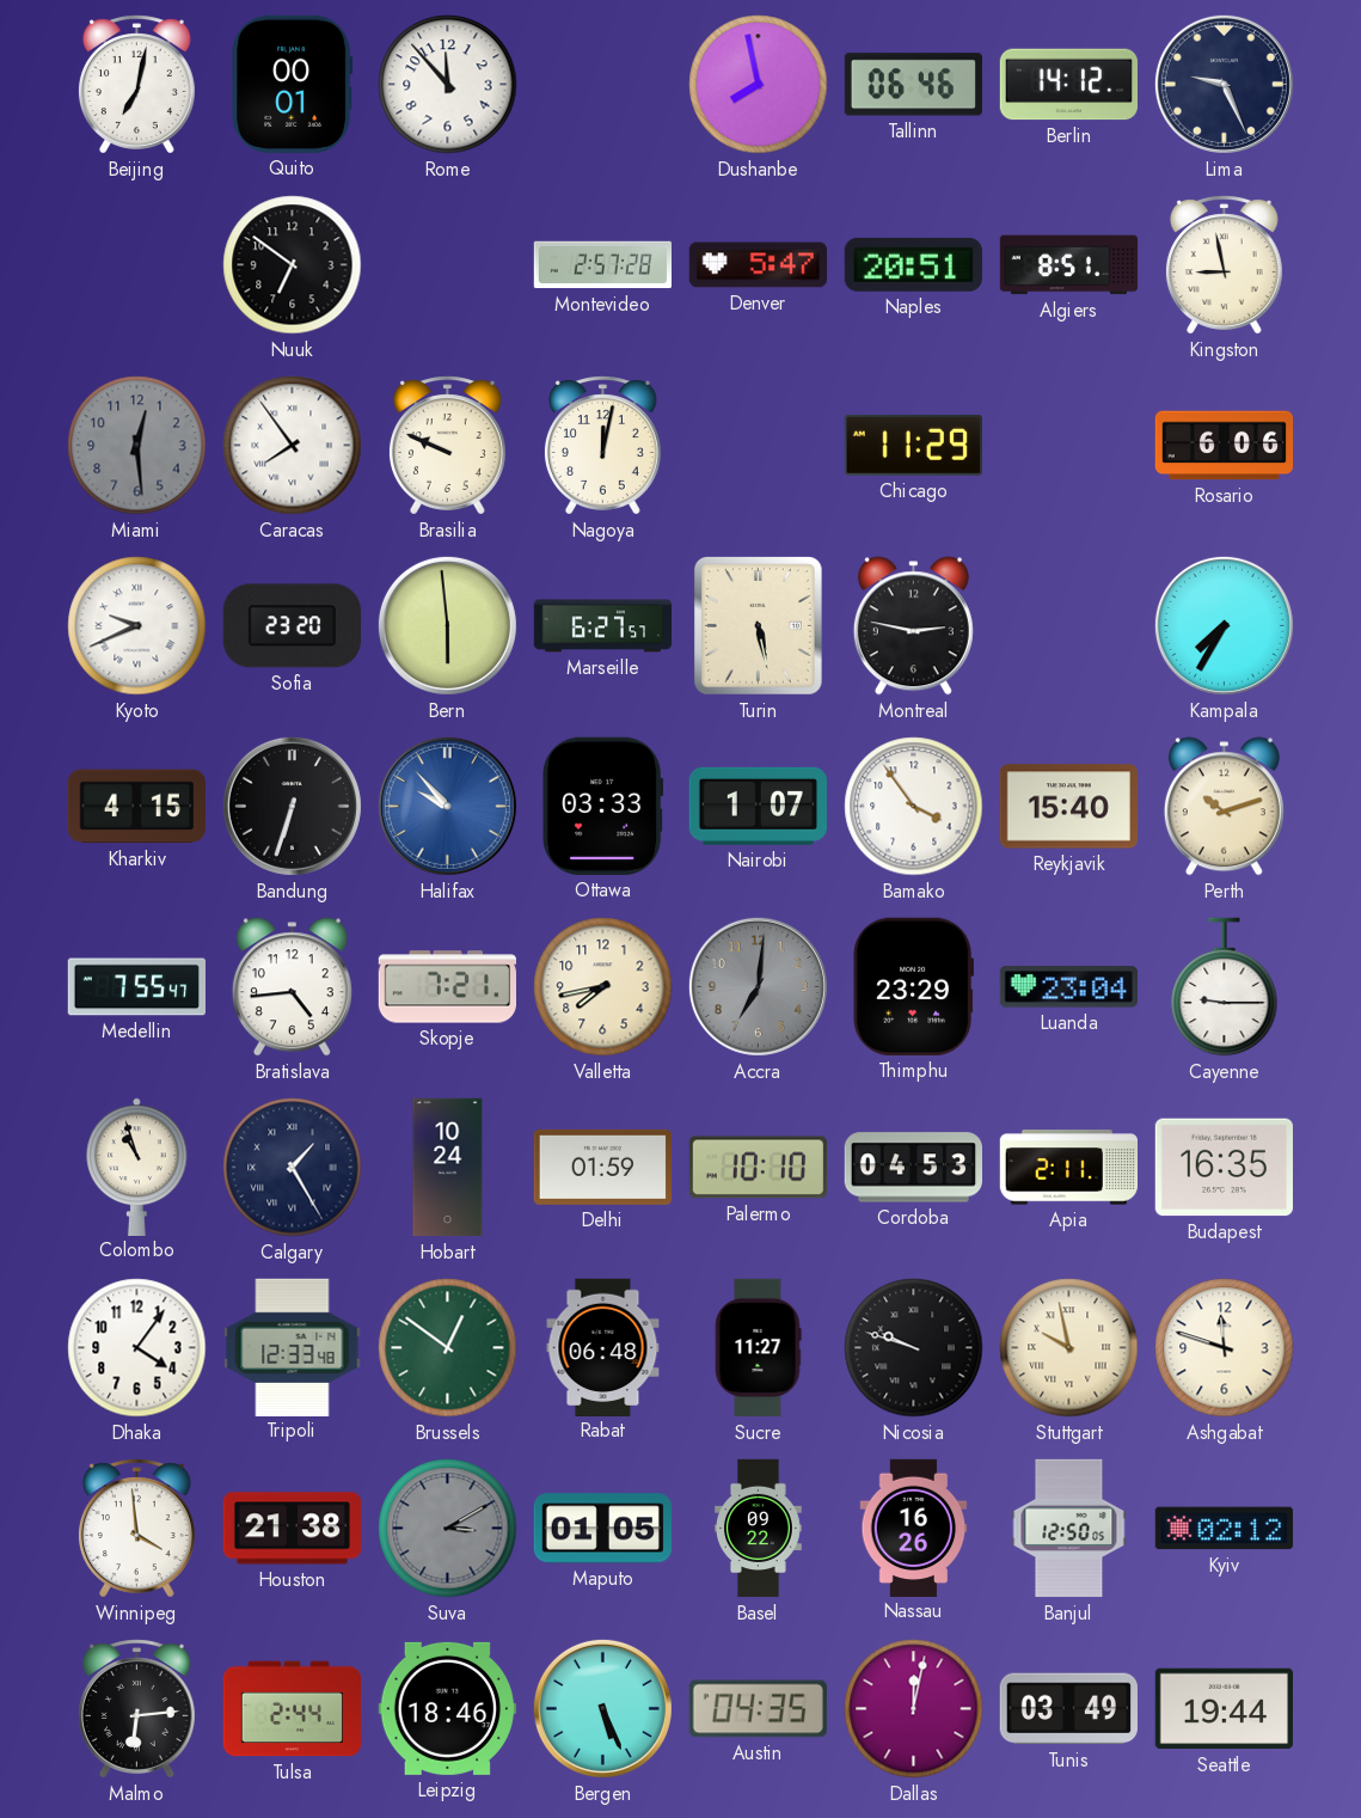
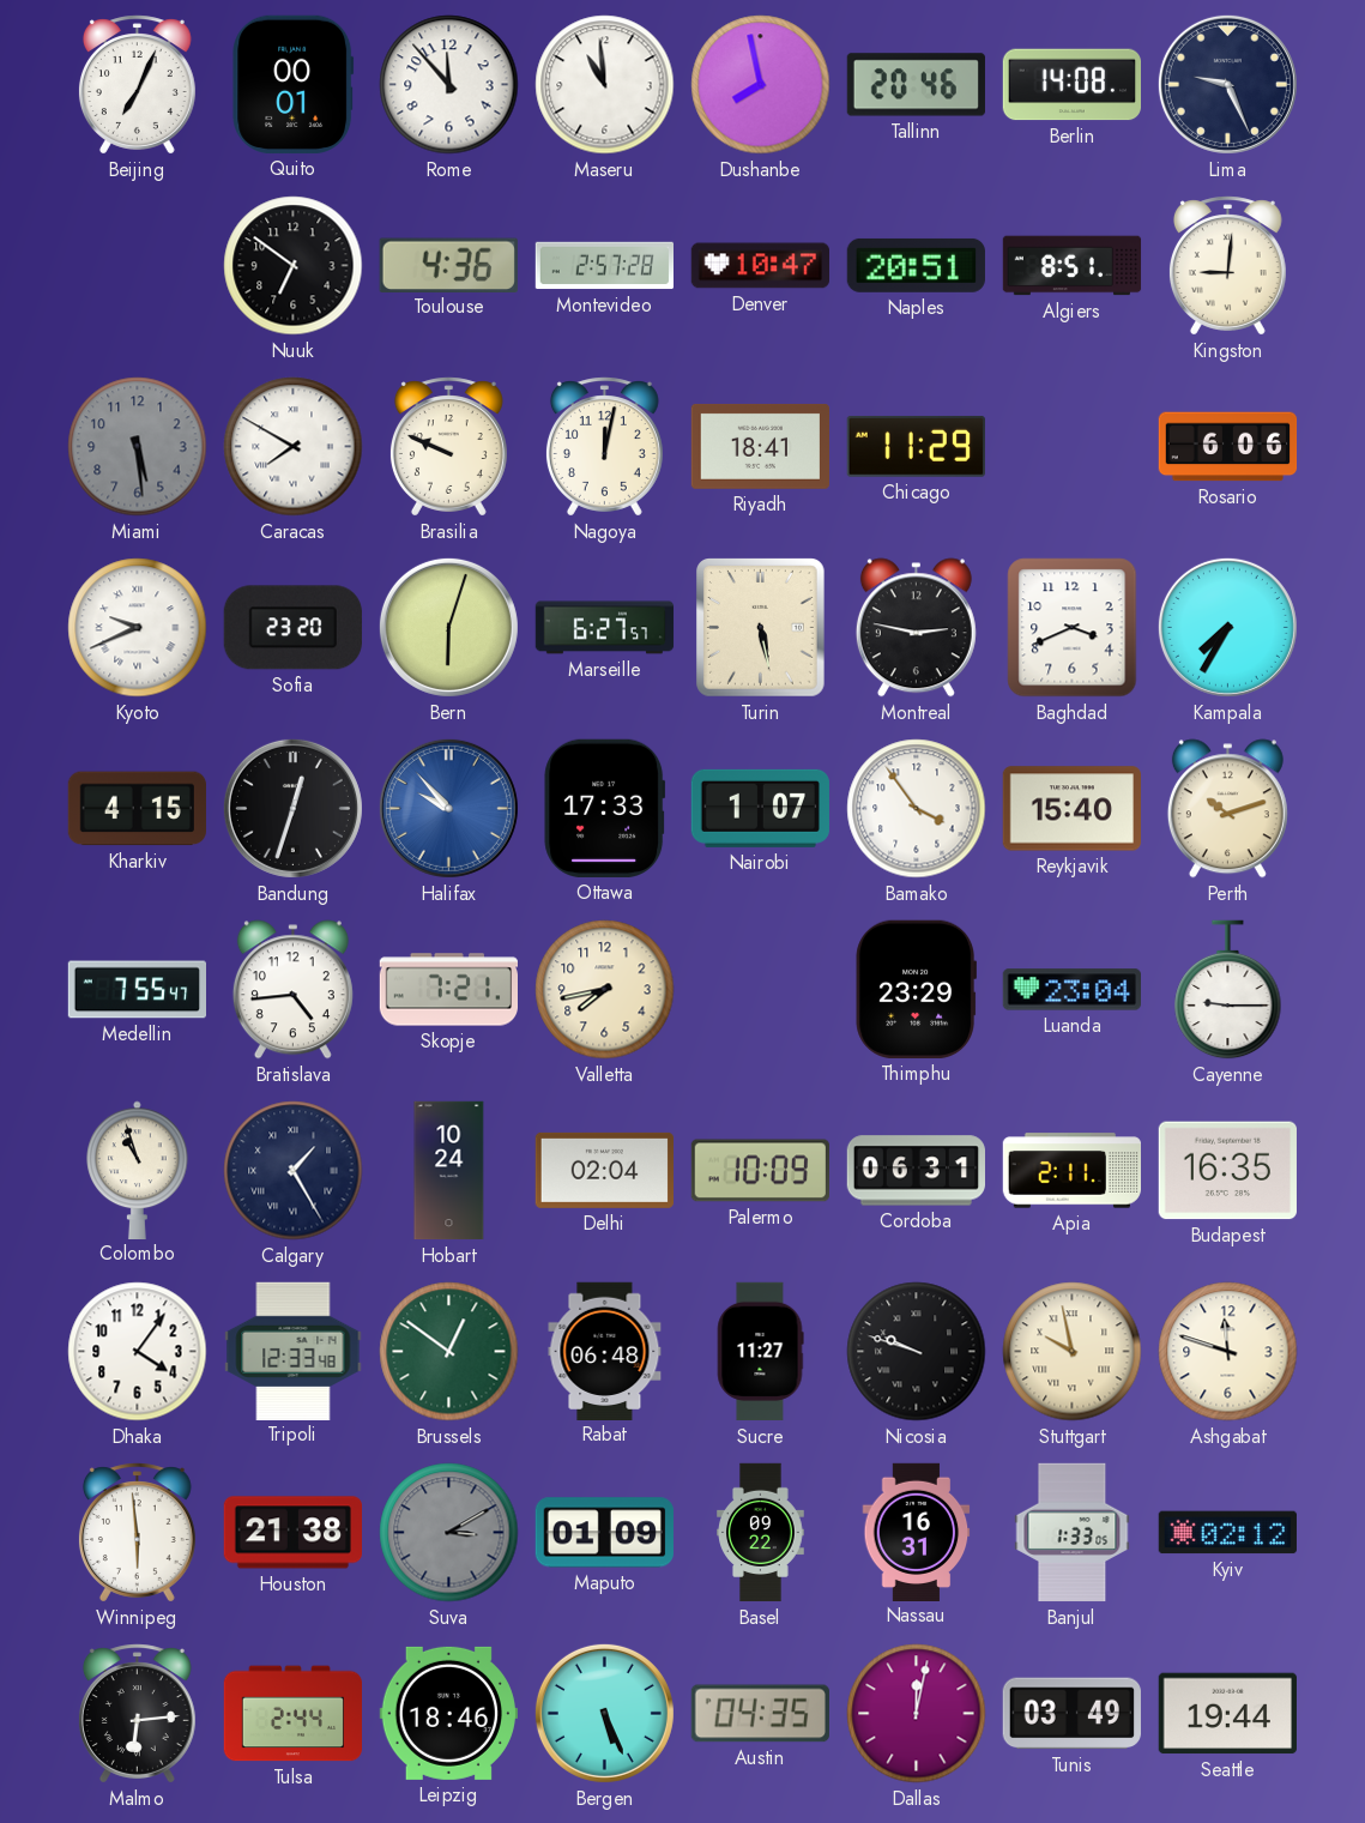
Beijing: 7:02 -> 7:04 (137, 85)
Maseru: none -> 10:59 (605, 85)
Tallinn: 06:46 -> 20:46 (916, 85)
Berlin: 14:12 -> 14:08 (1073, 85)
Toulouse: none -> 4:36 (448, 265)
Denver: 5:47 -> 10:47 (760, 266)
Kingston: 8:58 -> 9:01 (1227, 266)
Miami: 12:29 -> 5:29 (138, 447)
Caracas: 7:54 -> 7:50 (294, 447)
Riyadh: none -> 18:41 (760, 446)
Bern: 5:59 -> 6:03 (448, 627)
Baghdad: none -> 3:41 (1073, 628)
Bandung: 6:33 -> 12:33 (292, 808)
Ottawa: 03:33 -> 17:33 (605, 808)
Accra: 7:01 -> none (758, 986)
Delhi: 01:59 -> 02:04 (604, 1170)
Palermo: 10:10 -> 10:09 (760, 1171)
Cordoba: 04:53 -> 06:31 (916, 1171)
Winnipeg: 3:59 -> 5:59 (137, 1533)
Maputo: 01:05 -> 01:09 (604, 1533)
Nassau: 16:26 -> 16:31 (917, 1532)
Banjul: 12:50 -> 1:33 (1073, 1533)
